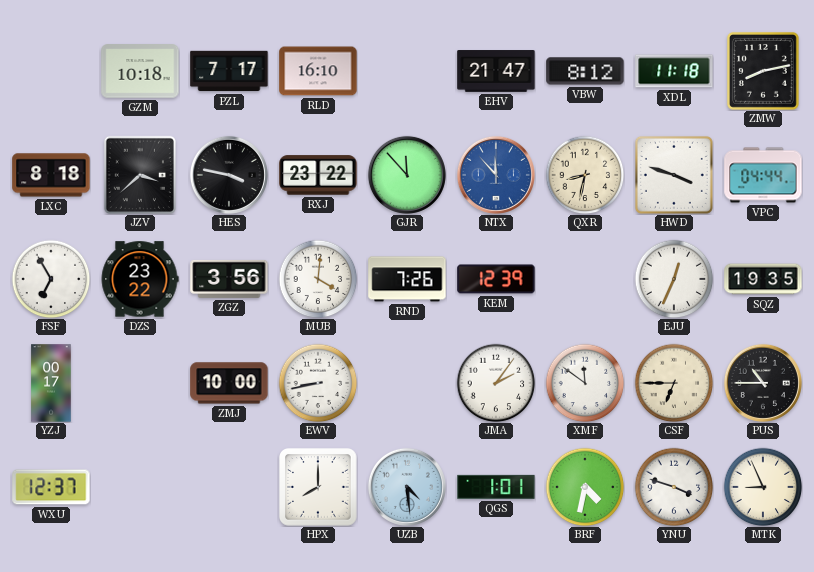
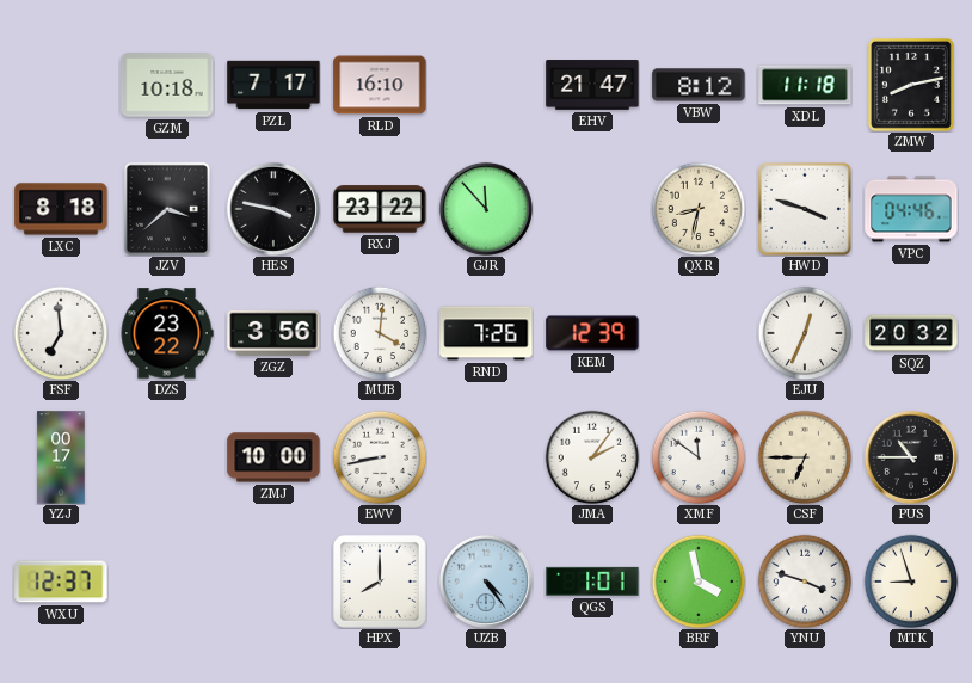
NTX: 11:53 -> none (496, 175)
VPC: 04:44 -> 04:46 (911, 209)
FSF: 6:55 -> 6:59 (61, 333)
SQZ: 19:35 -> 20:32 (911, 333)
UZB: 4:29 -> 4:24 (486, 582)
BRF: 4:32 -> 3:58 (699, 582)
MTK: 8:56 -> 8:57 (911, 582)
